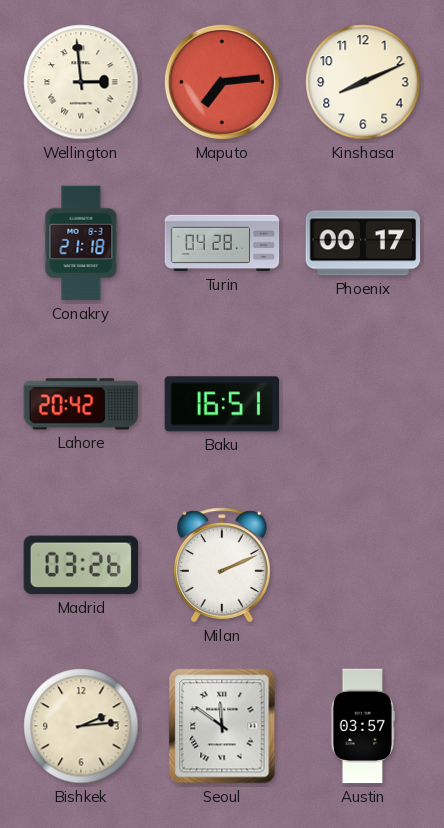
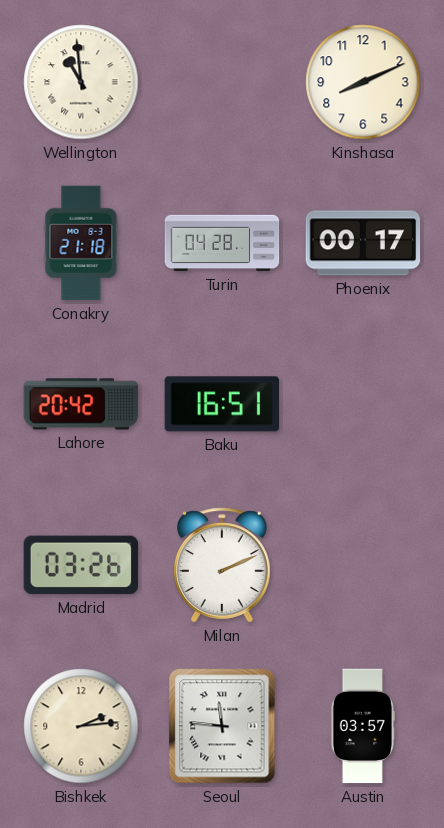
Wellington: 2:59 -> 10:59 (81, 82)
Maputo: 7:14 -> none (222, 82)
Seoul: 11:51 -> 11:46 (222, 726)
